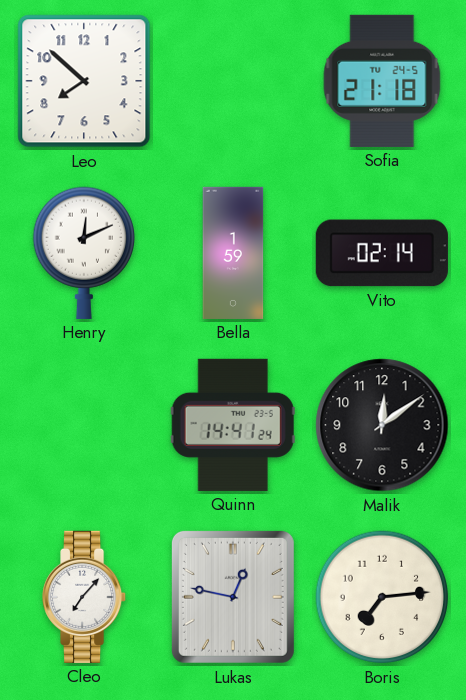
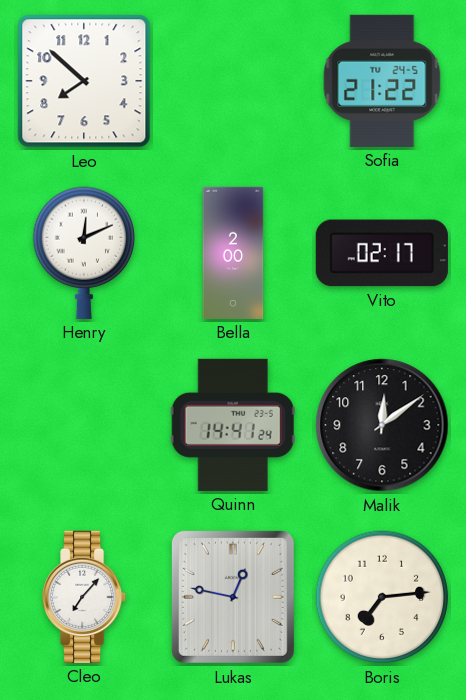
Sofia: 21:18 -> 21:22 (382, 81)
Bella: 1:59 -> 2:00 (233, 253)
Vito: 02:14 -> 02:17 (382, 253)
